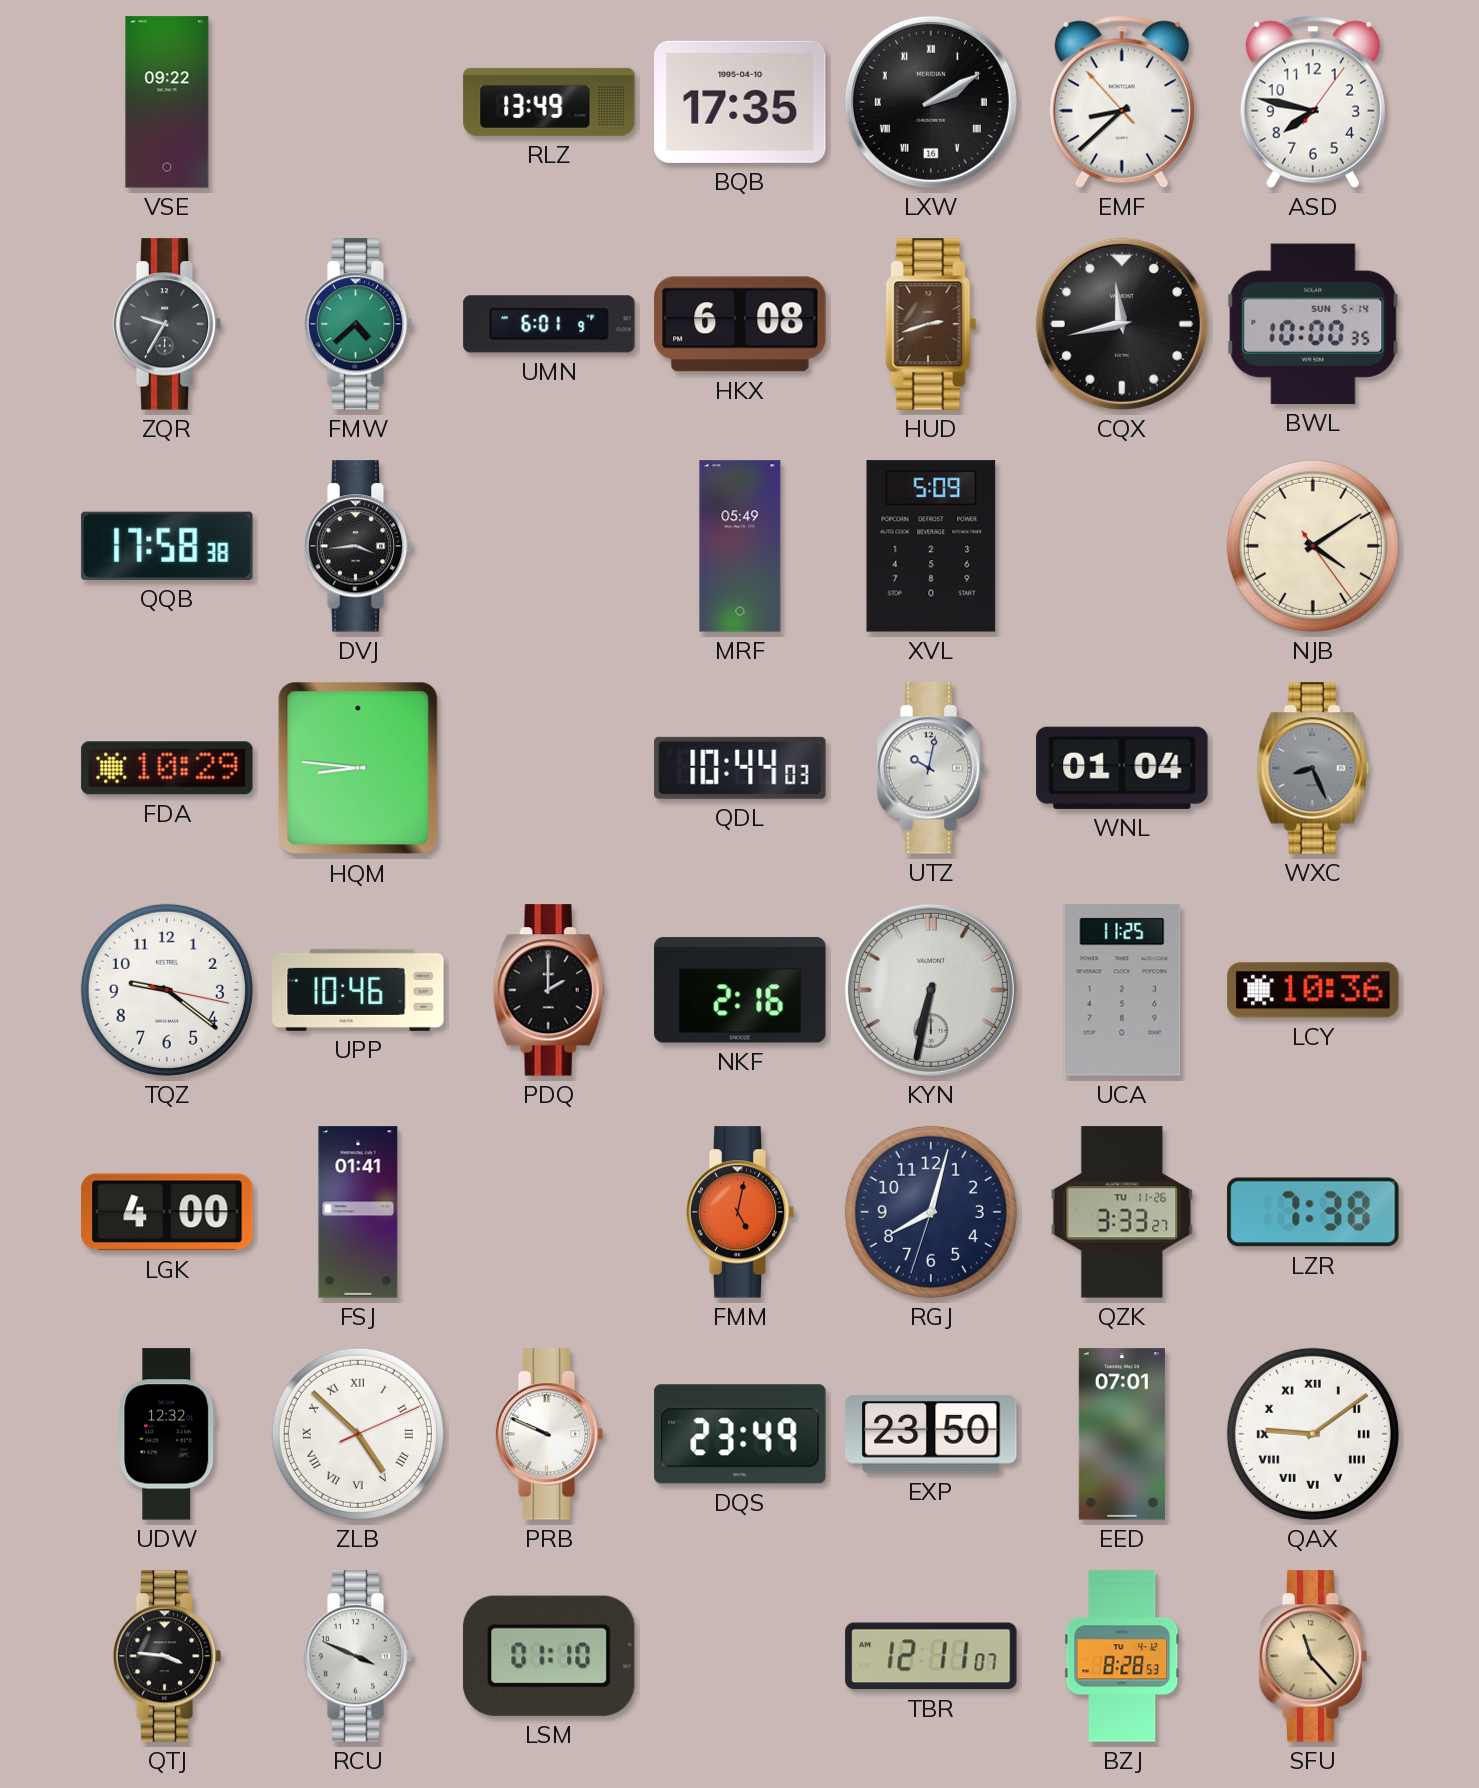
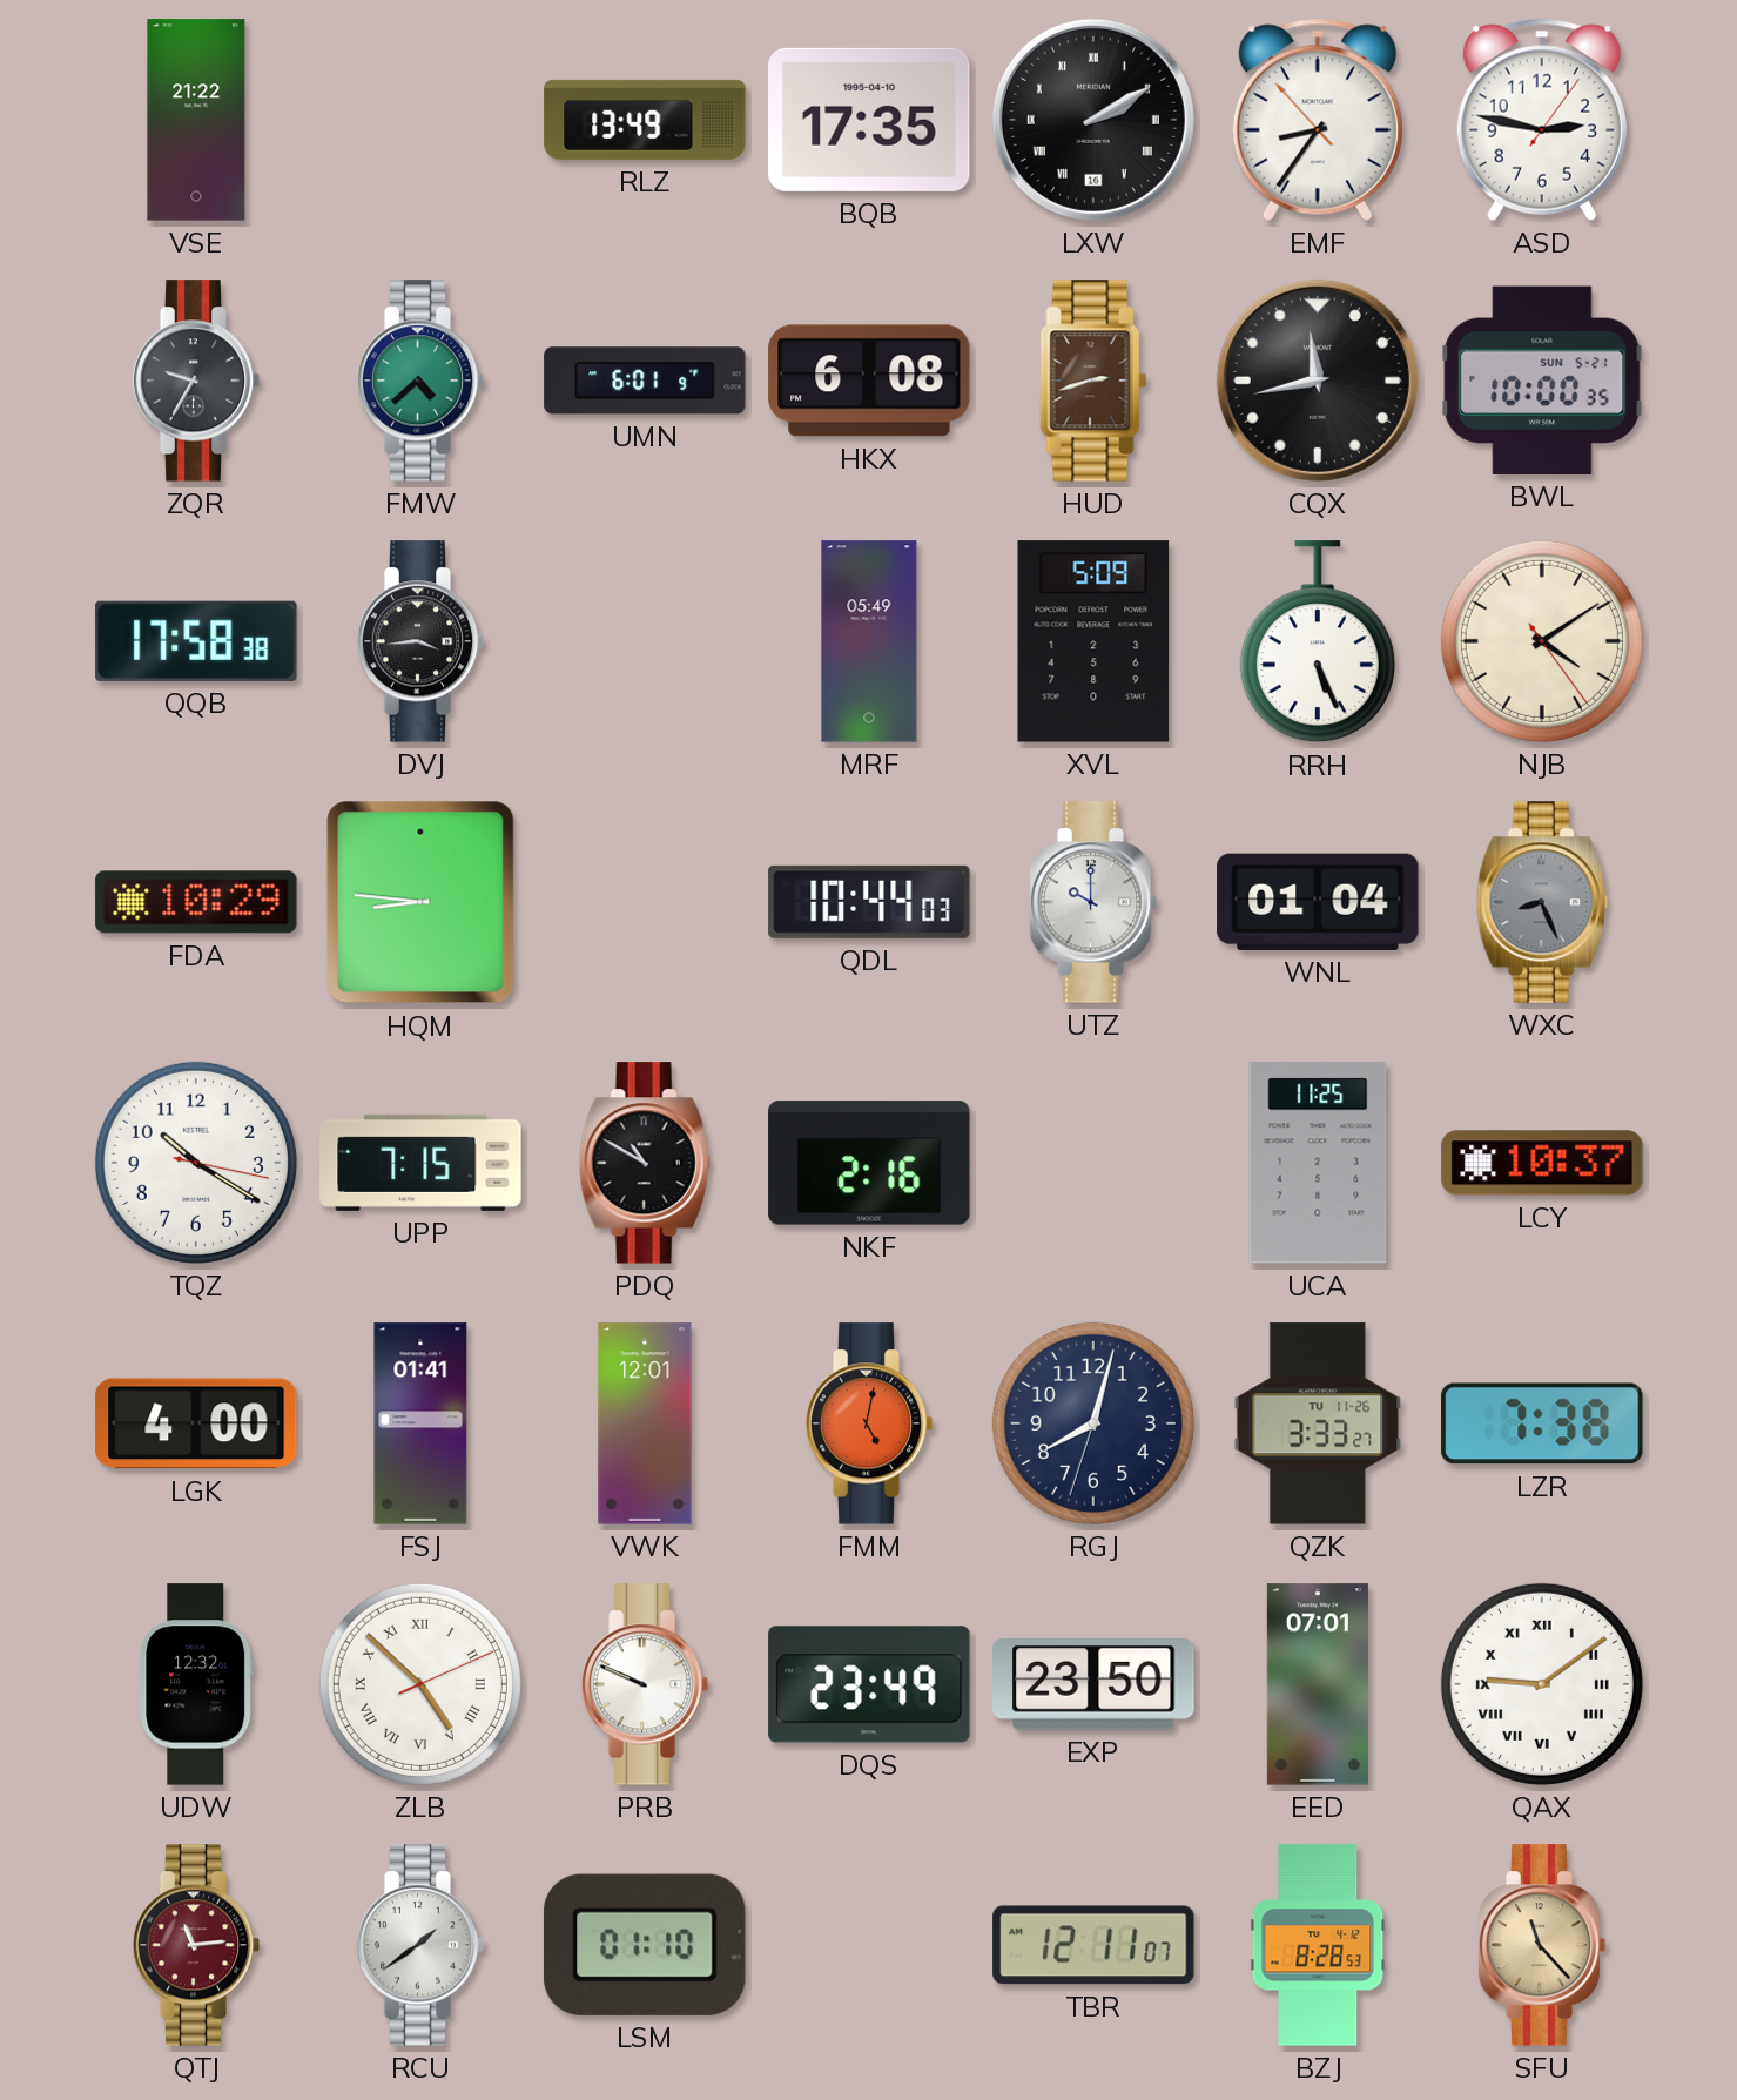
VSE: 09:22 -> 21:22 (196, 120)
EMF: 8:37 -> 8:35 (1318, 120)
ASD: 7:47 -> 2:47 (1542, 120)
BWL date: SUN 5-14 -> SUN 5-21 (1542, 381)
RRH: none -> 5:26 (1318, 642)
UTZ: 10:02 -> 10:00 (1093, 902)
TQZ: 9:21 -> 10:20 (196, 1163)
UPP: 10:46 -> 7:15 (420, 1163)
PDQ: 2:00 -> 10:50 (645, 1163)
KYN: 6:32 -> none (931, 990)
LCY: 10:36 -> 10:37 (1542, 1163)
VWK: none -> 12:01 (645, 1423)
QTJ: 3:46 -> 11:14 (196, 1945)
QTJ dial: black -> burgundy (196, 1945)
RCU: 3:49 -> 1:39 (420, 1945)
